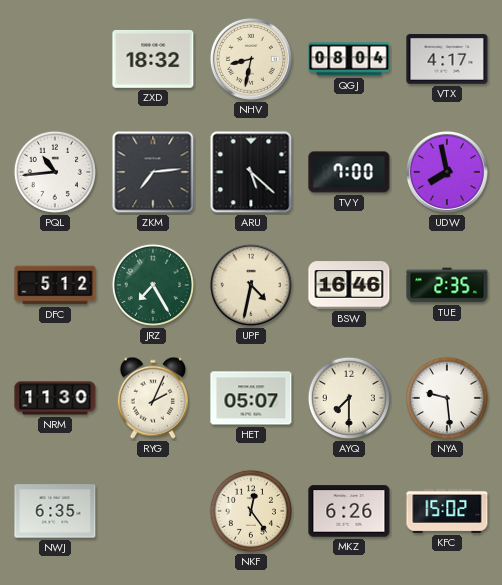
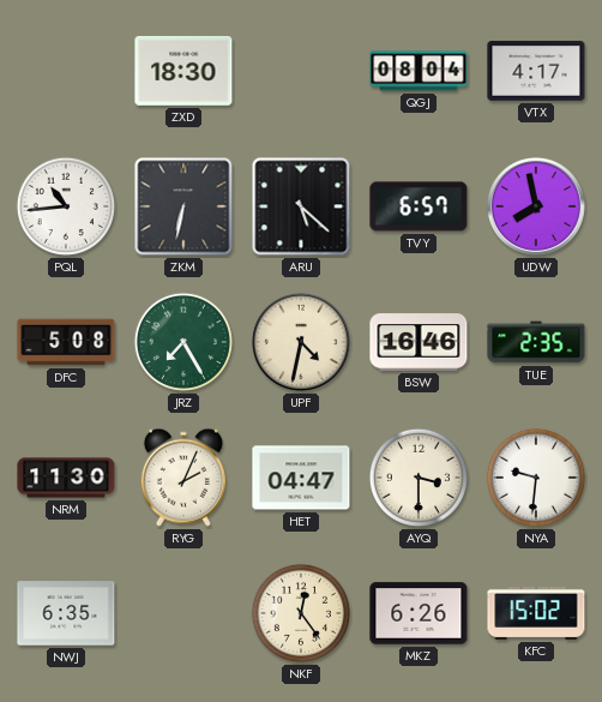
ZXD: 18:32 -> 18:30 (183, 71)
NHV: 8:32 -> none (251, 59)
ZKM: 7:14 -> 6:32 (183, 206)
TVY: 7:00 -> 6:57 (419, 206)
DFC: 5:12 -> 5:08 (66, 342)
HET: 05:07 -> 04:47 (301, 478)
AYQ: 7:30 -> 3:30 (419, 478)
NYA: 9:29 -> 9:31 (536, 478)
